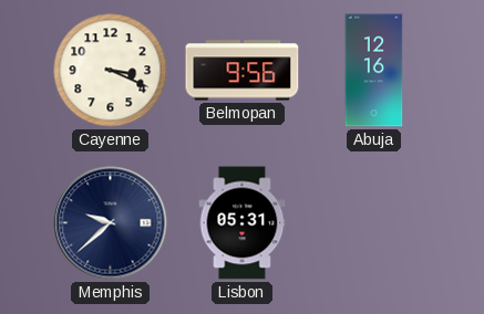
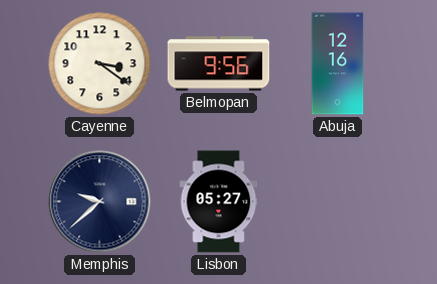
Cayenne: 3:19 -> 3:21 (100, 64)
Lisbon: 05:31 -> 05:27 (219, 202)
